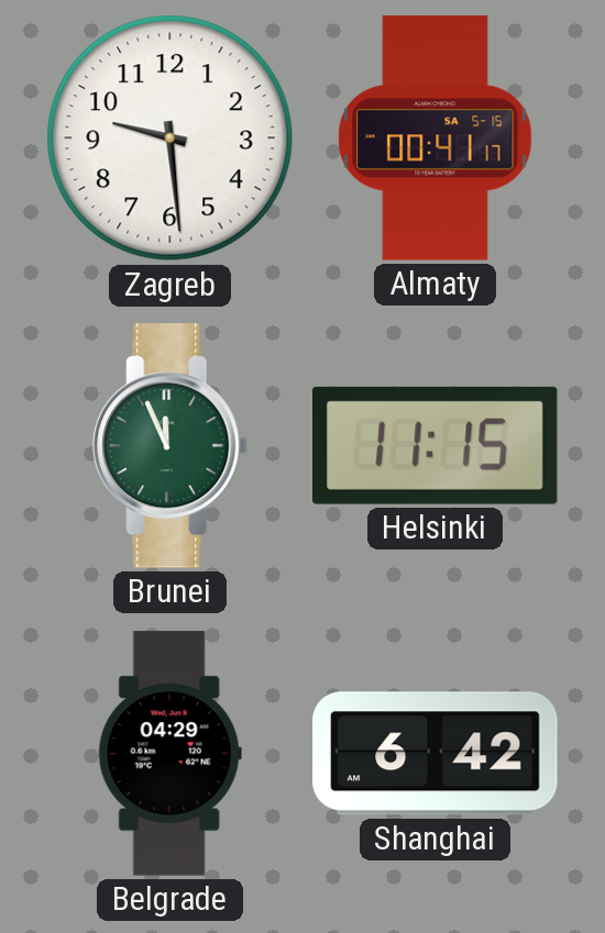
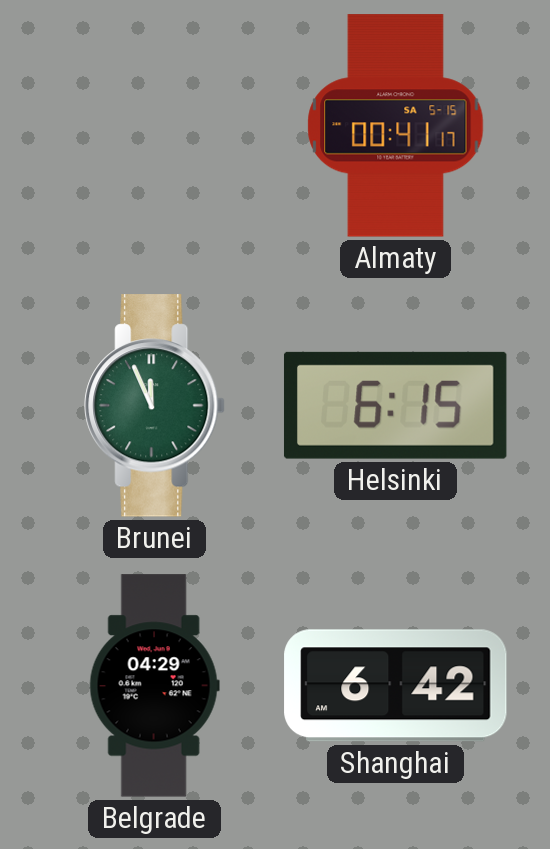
Zagreb: 9:29 -> none (170, 138)
Helsinki: 11:15 -> 6:15 (395, 405)
